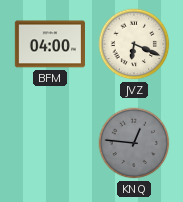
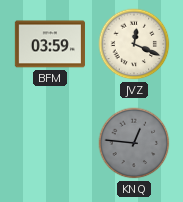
BFM: 04:00 -> 03:59 (50, 44)
JVZ: 6:19 -> 12:19 (134, 44)
